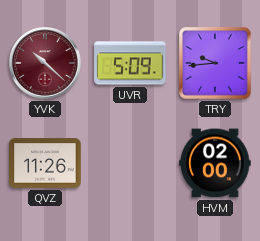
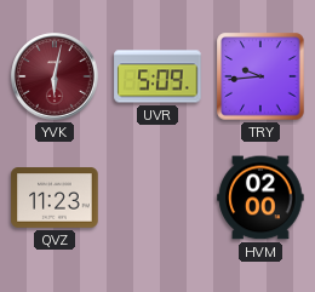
YVK: 10:22 -> 6:02 (55, 76)
QVZ: 11:26 -> 11:23 (55, 197)
